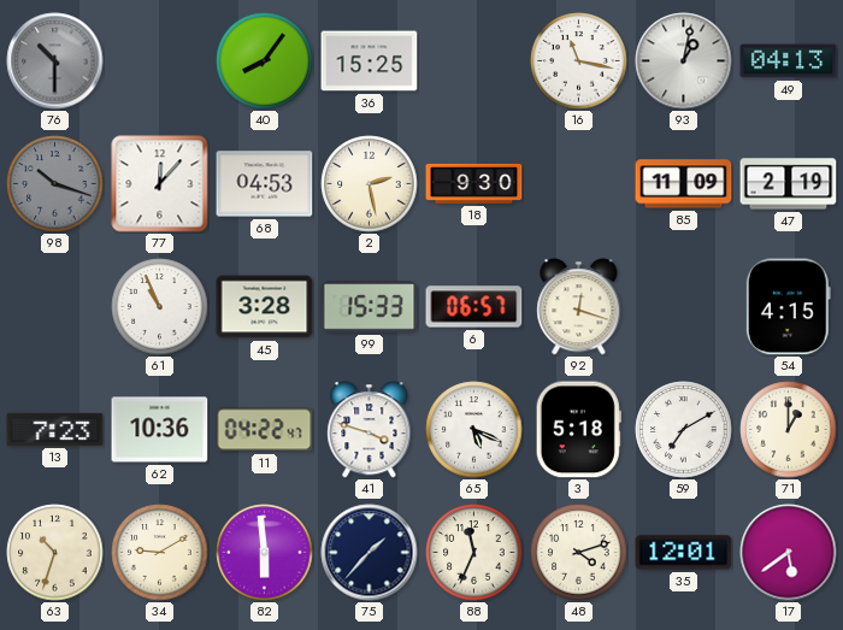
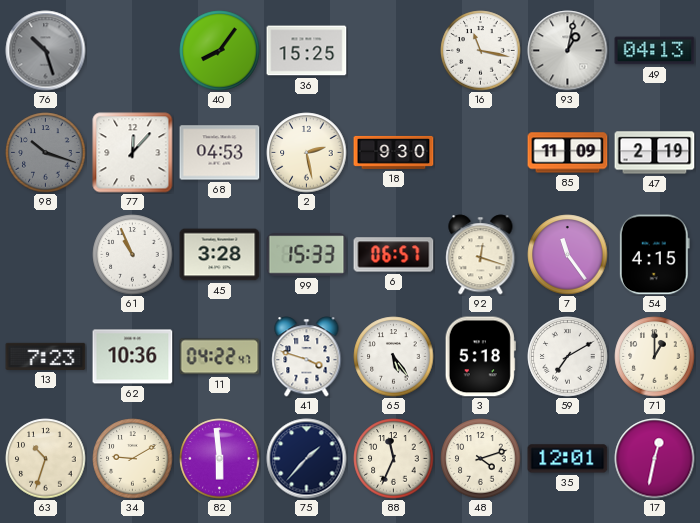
76: 10:30 -> 10:27 (46, 51)
7: none -> 11:24 (568, 255)
65: 5:19 -> 5:24 (394, 357)
17: 5:39 -> 12:32 (655, 459)
